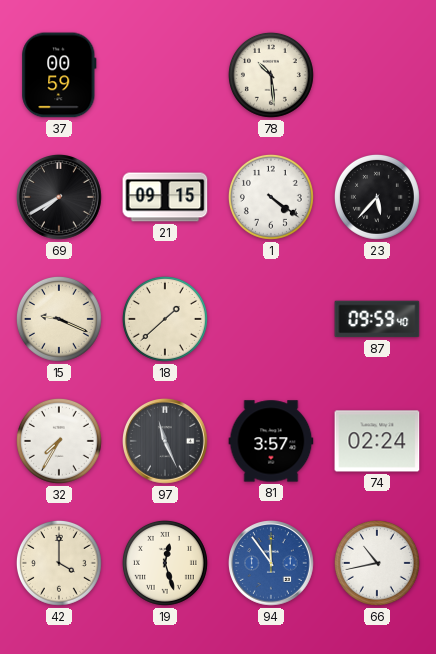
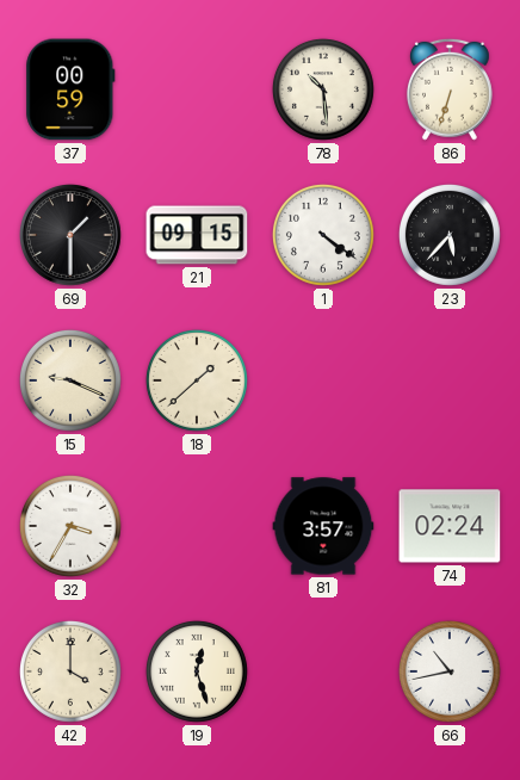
86: none -> 6:33 (450, 89)
69: 7:40 -> 1:30 (72, 236)
87: 09:59 -> none (377, 319)
32: 7:35 -> 3:35 (70, 526)
97: 11:26 -> none (166, 442)
94: 11:54 -> none (272, 564)
